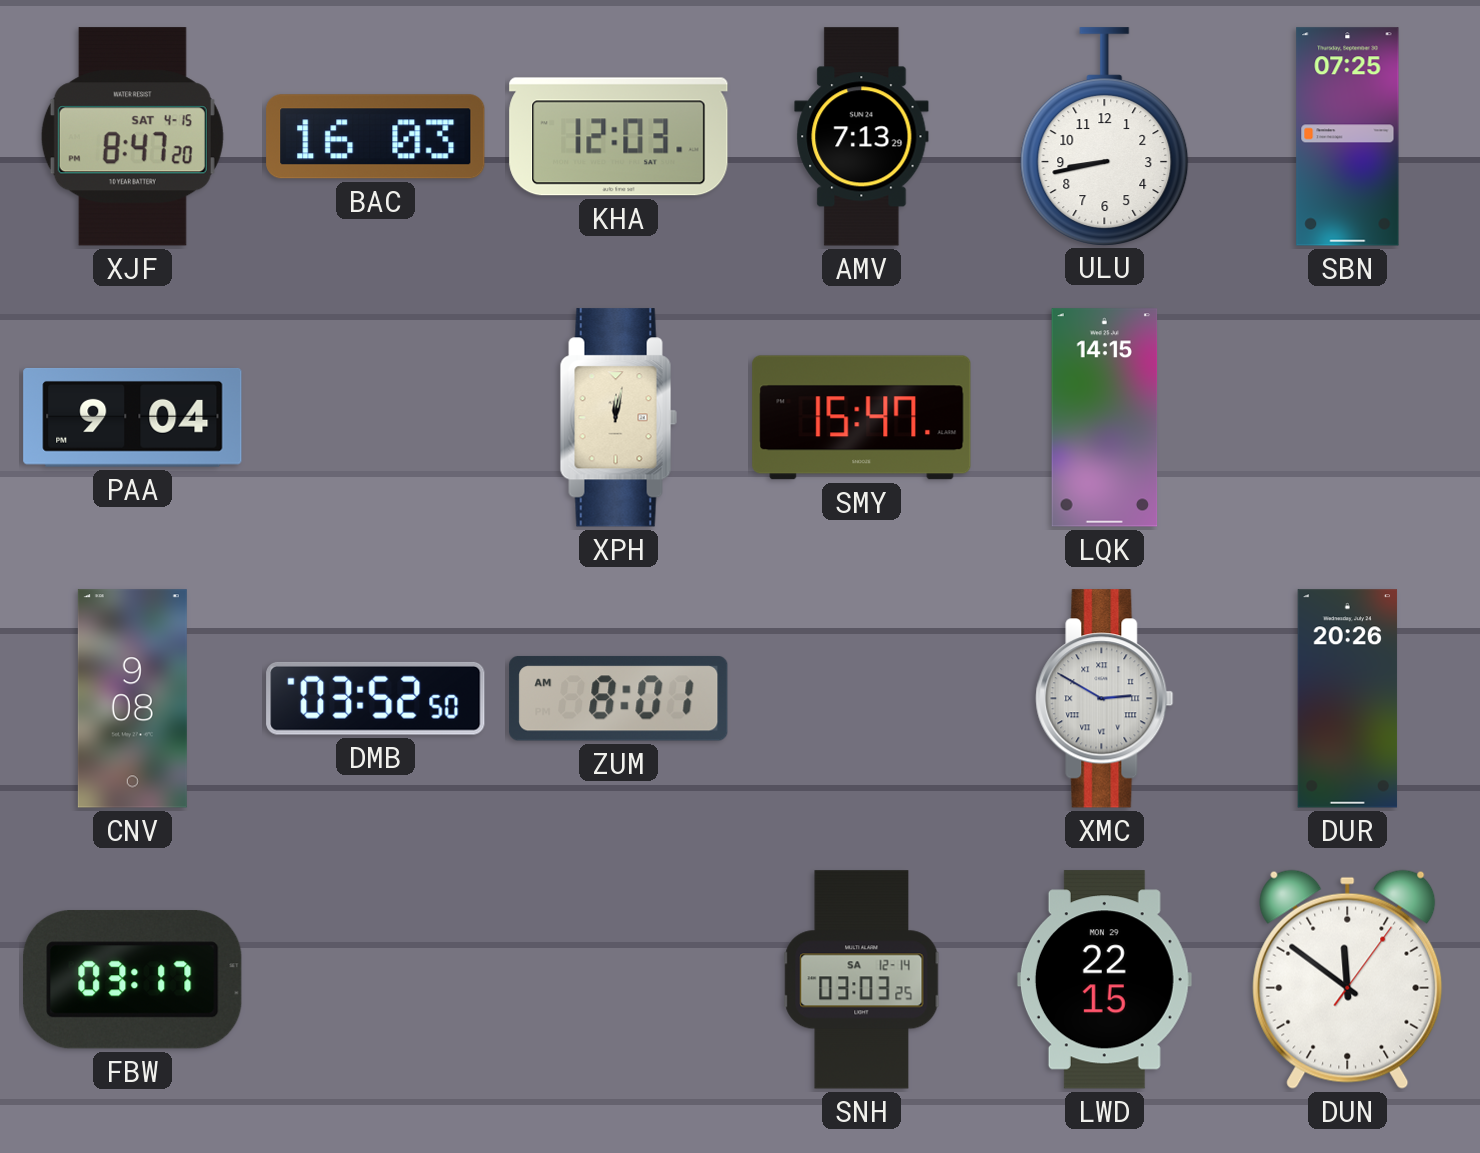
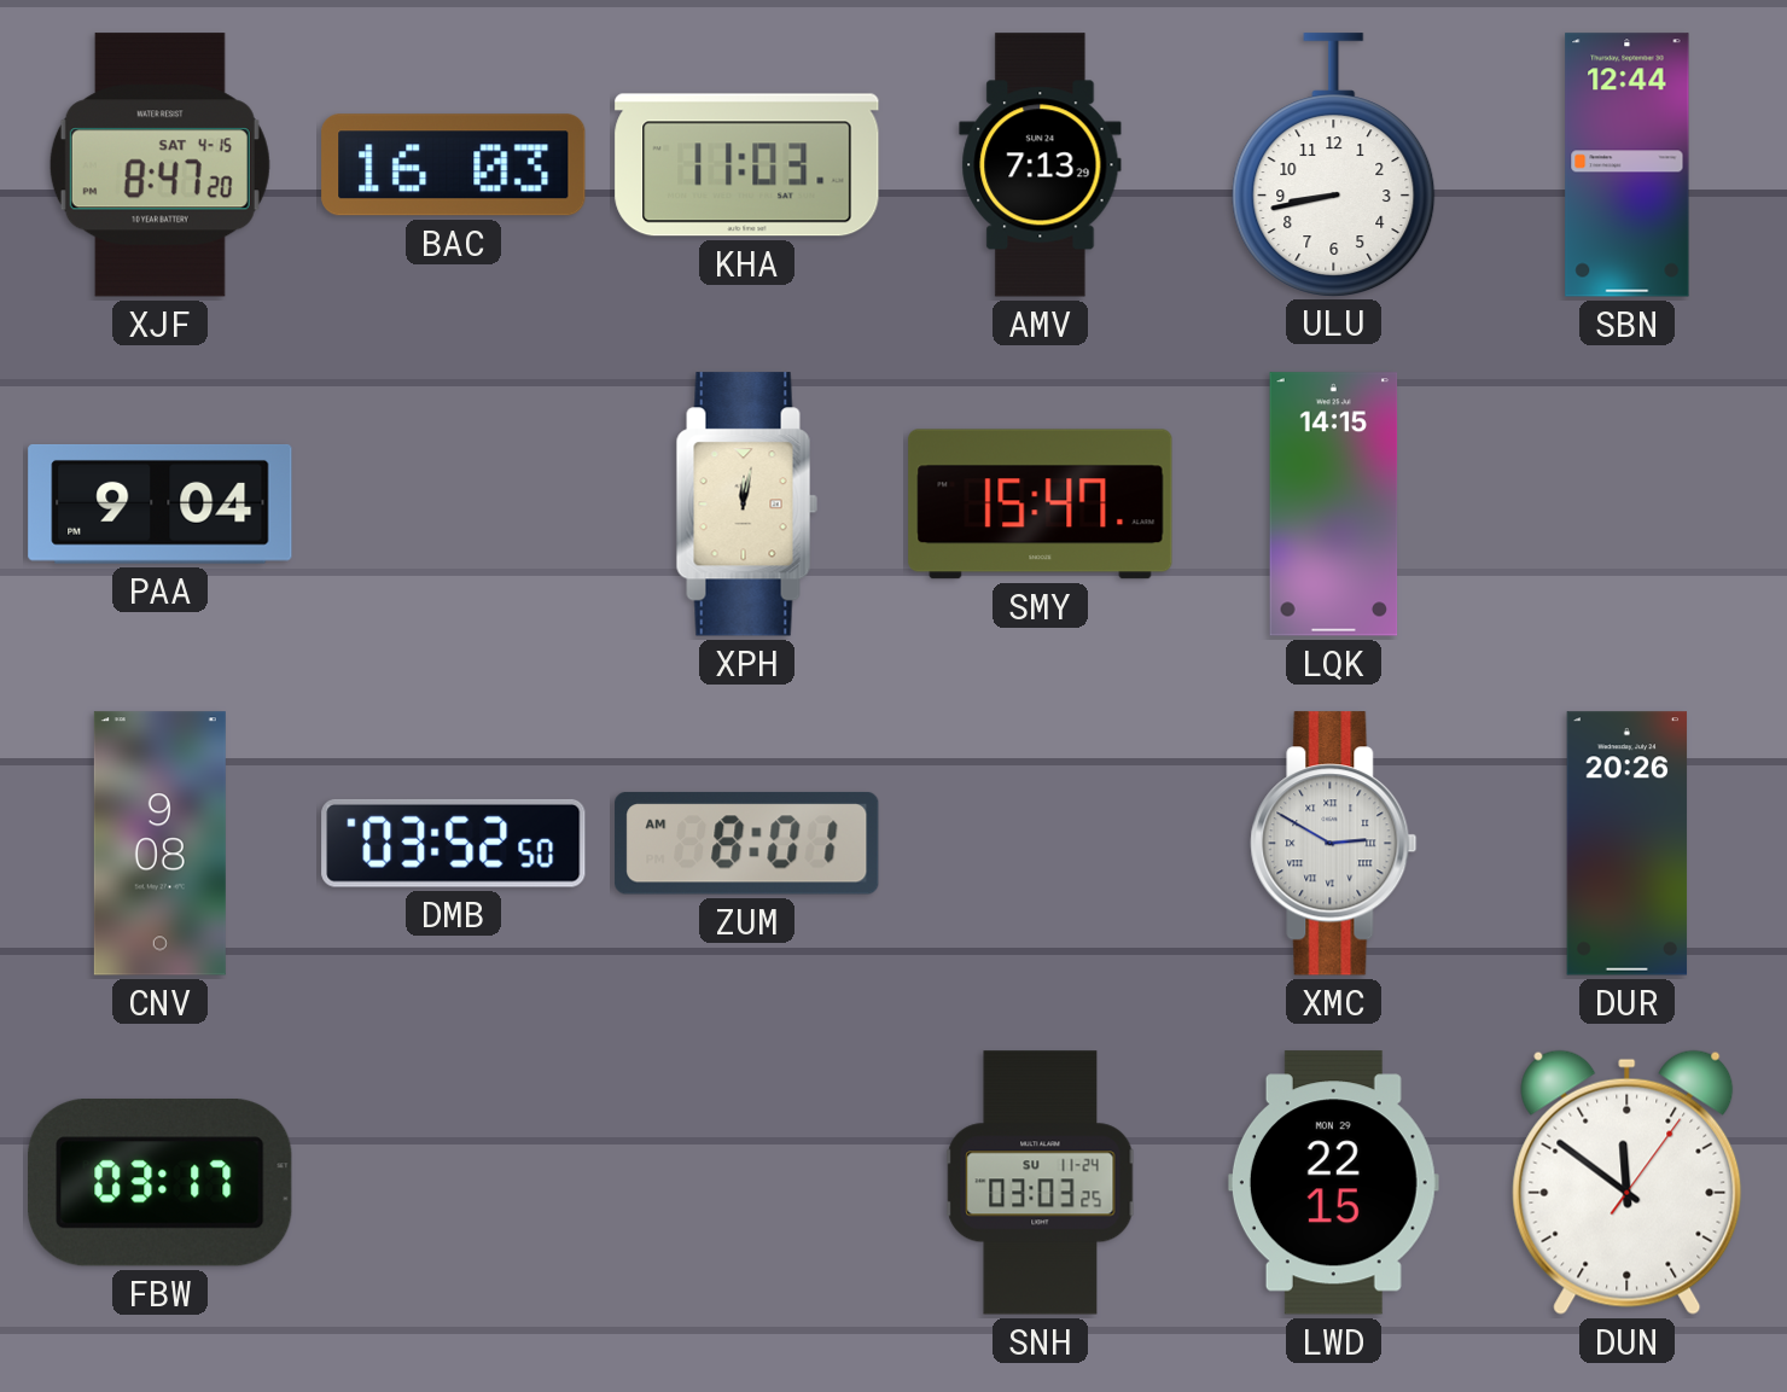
KHA: 12:03 -> 11:03 (747, 165)
SBN: 07:25 -> 12:44 (1628, 165)
SNH date: SA 12-14 -> SU 11-24 (1041, 1183)
